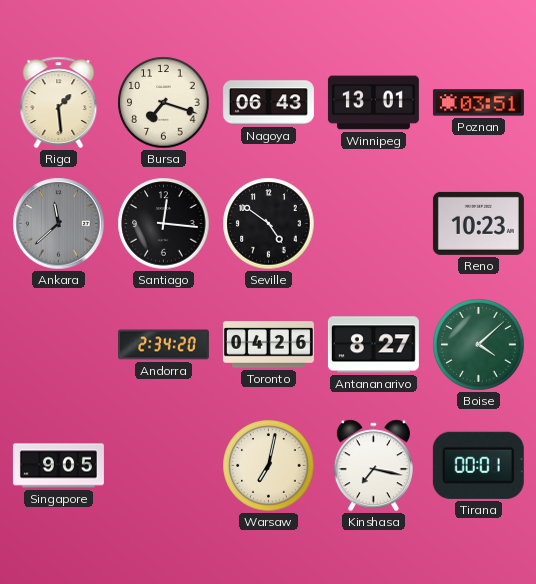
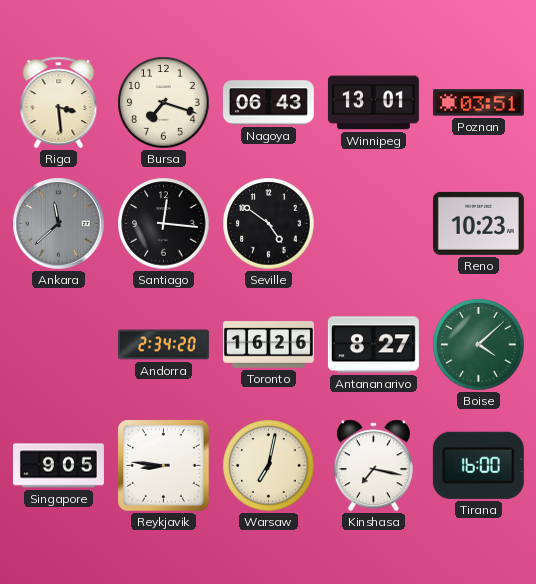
Riga: 1:29 -> 3:29 (59, 103)
Toronto: 04:26 -> 16:26 (268, 345)
Reykjavik: none -> 8:46 (164, 466)
Tirana: 00:01 -> 16:00 (478, 465)
